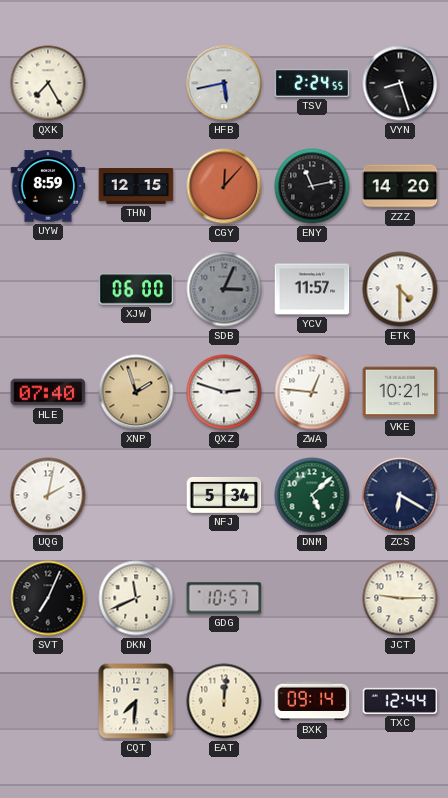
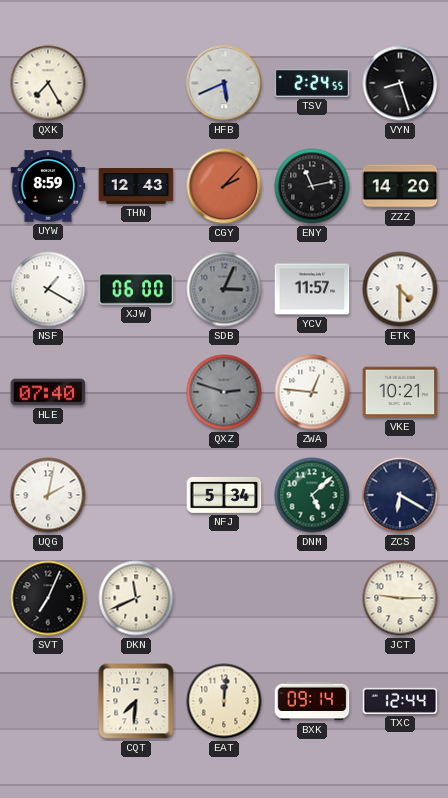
HFB: 5:43 -> 5:41 (224, 83)
THN: 12:15 -> 12:43 (136, 187)
CGY: 12:07 -> 2:07 (224, 186)
NSF: none -> 1:20 (48, 289)
XNP: 1:57 -> none (136, 392)
QXZ dial: white -> grey (224, 392)
GDG: 10:57 -> none (224, 598)
